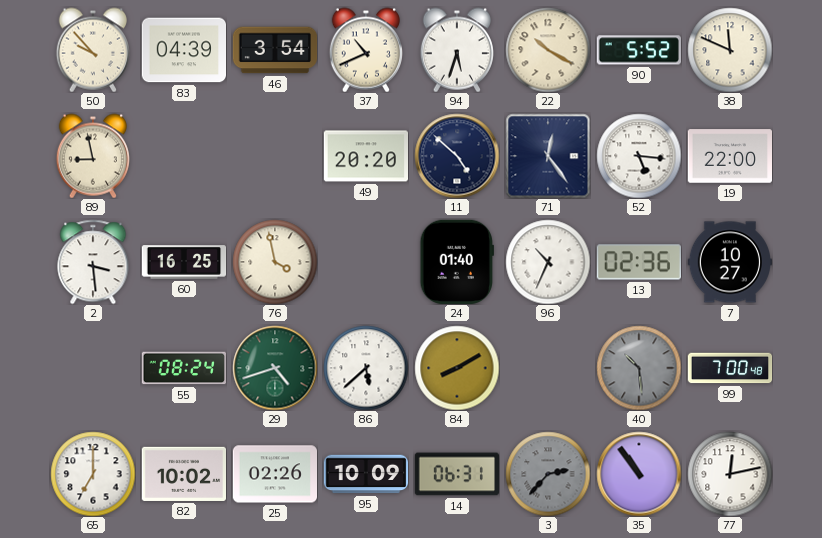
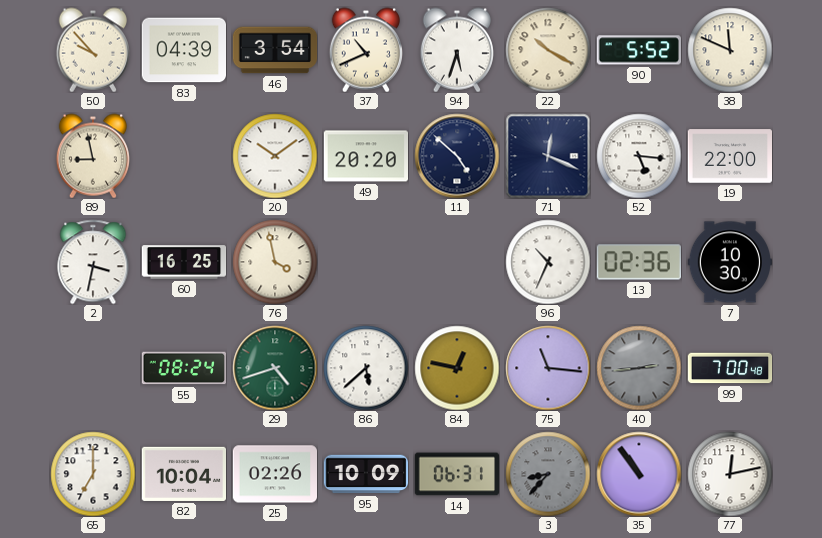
20: none -> 10:09 (275, 156)
71: 12:24 -> 12:19 (548, 156)
2: 3:29 -> 3:32 (93, 262)
24: 01:40 -> none (457, 261)
7: 10:27 -> 10:30 (729, 262)
84: 8:10 -> 12:47 (457, 368)
75: none -> 11:16 (548, 368)
40: 10:29 -> 2:44 (639, 368)
82: 10:02 -> 10:04 (183, 474)
3: 2:37 -> 8:37 (548, 474)
